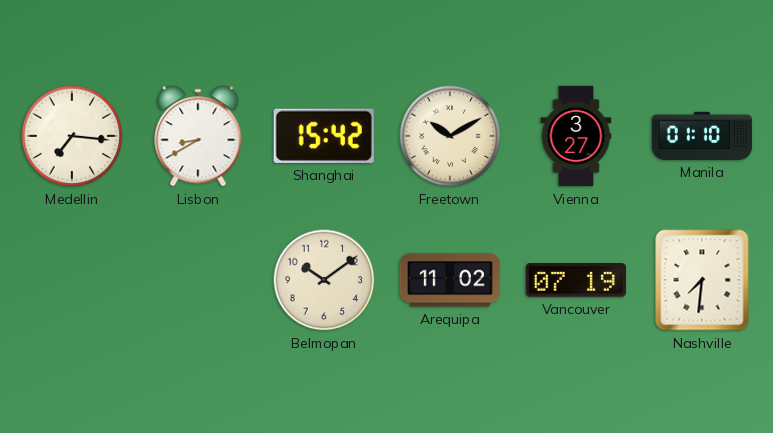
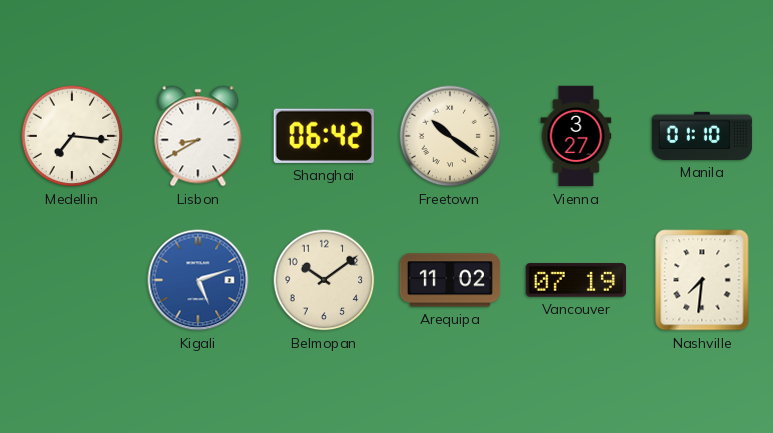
Shanghai: 15:42 -> 06:42 (324, 136)
Freetown: 10:10 -> 10:21 (450, 136)
Kigali: none -> 5:12 (198, 280)
